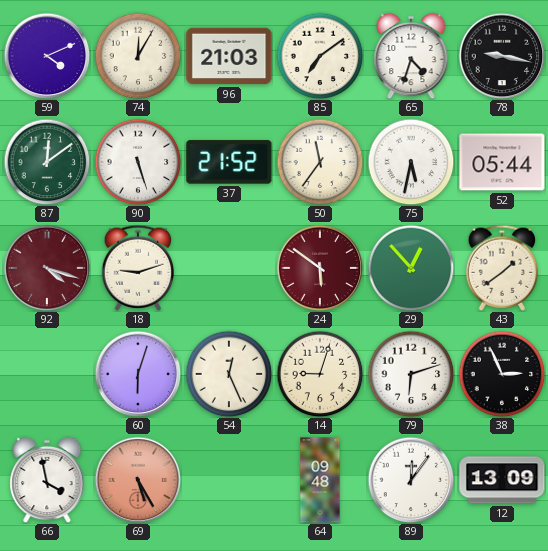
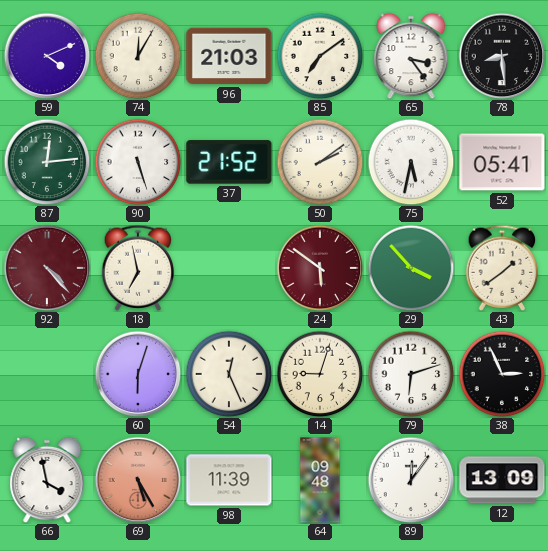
65: 4:33 -> 3:24 (411, 56)
78: 9:17 -> 8:29 (502, 56)
87: 12:09 -> 12:14 (47, 162)
50: 11:36 -> 2:09 (320, 162)
52: 05:44 -> 05:41 (502, 162)
92: 4:18 -> 4:23 (47, 268)
18: 9:12 -> 6:58 (138, 268)
29: 12:53 -> 3:53 (411, 268)
98: none -> 11:39 (229, 480)
